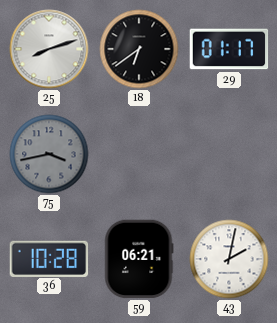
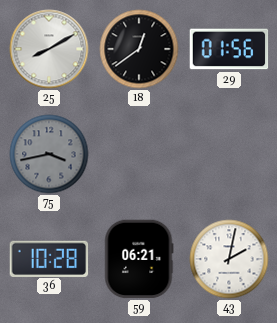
25: 8:12 -> 8:10 (49, 49)
18: 6:39 -> 12:39 (139, 49)
29: 01:17 -> 01:56 (229, 49)
